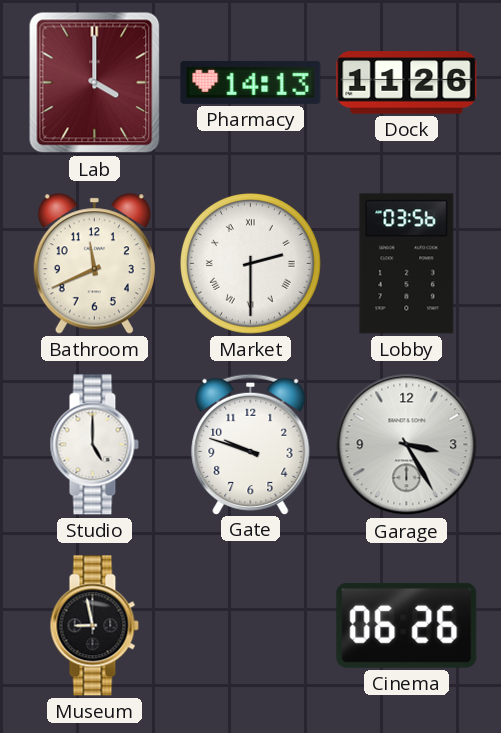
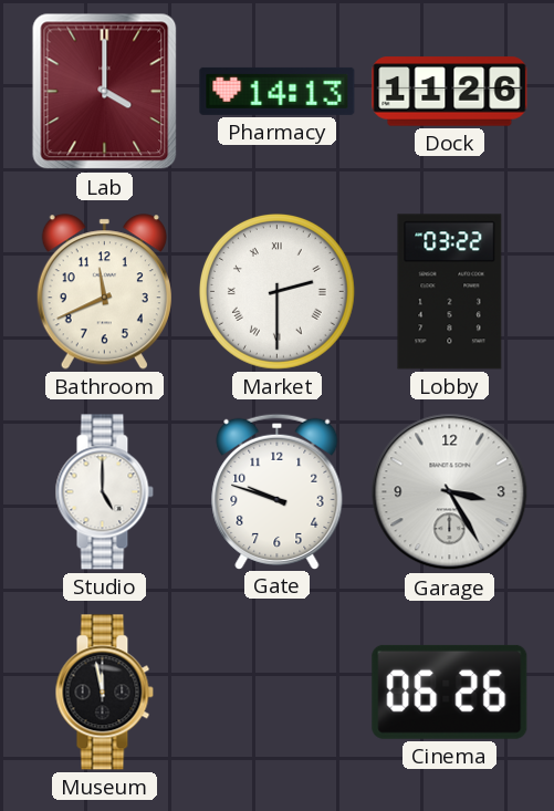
Lobby: 03:56 -> 03:22 (450, 292)
Museum: 8:58 -> 11:58 (104, 693)
